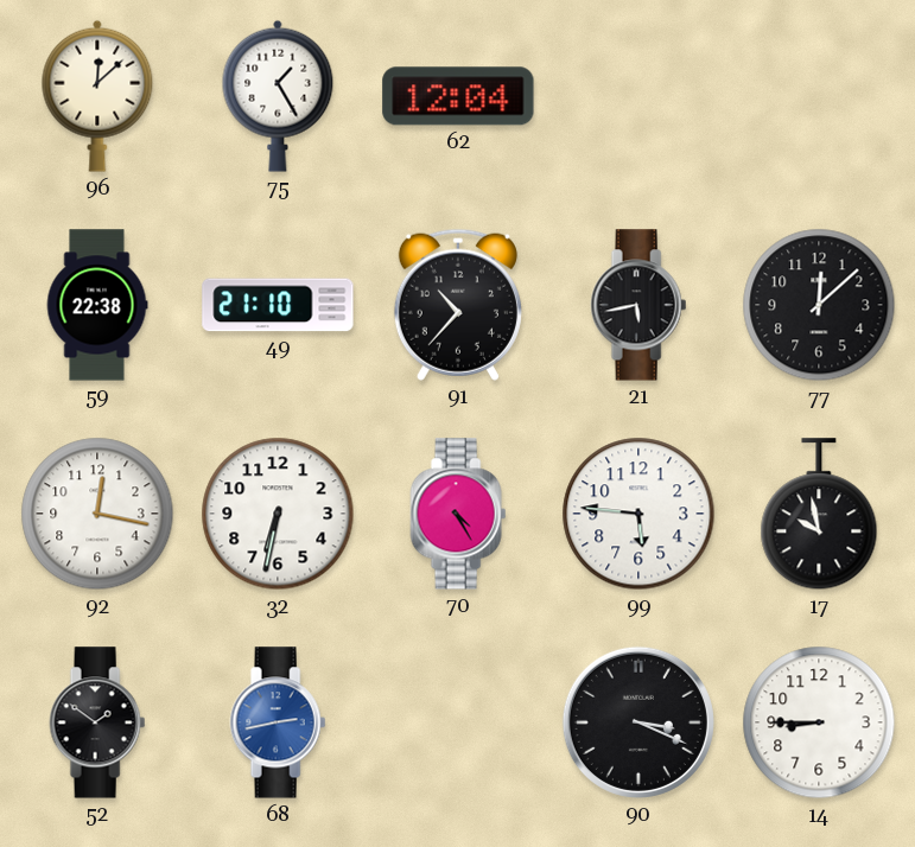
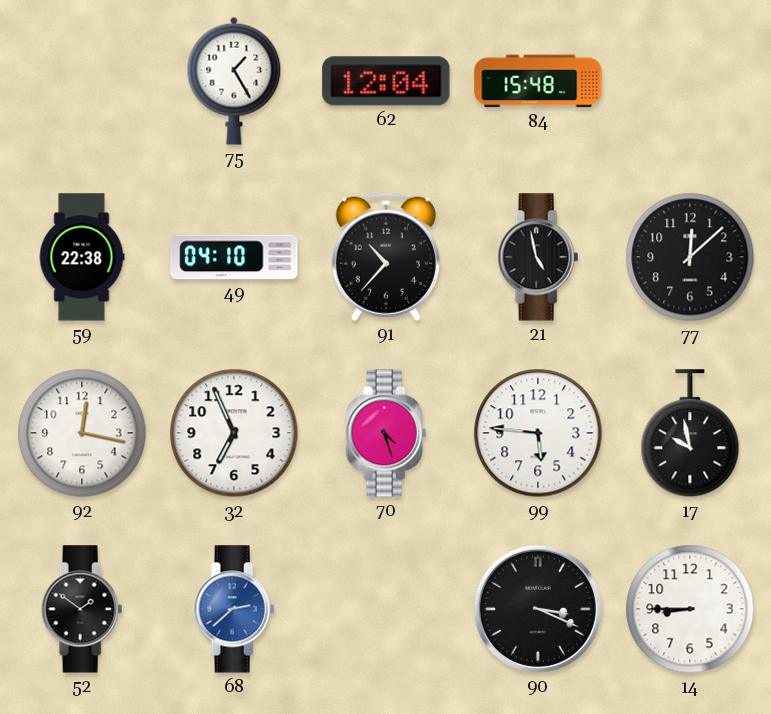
96: 12:08 -> none (97, 96)
84: none -> 15:48 (538, 81)
49: 21:10 -> 04:10 (234, 257)
21: 5:43 -> 4:58 (538, 257)
32: 6:32 -> 6:56 (234, 433)
70: 4:25 -> 4:27 (386, 433)
68: 2:43 -> 2:38 (234, 609)
